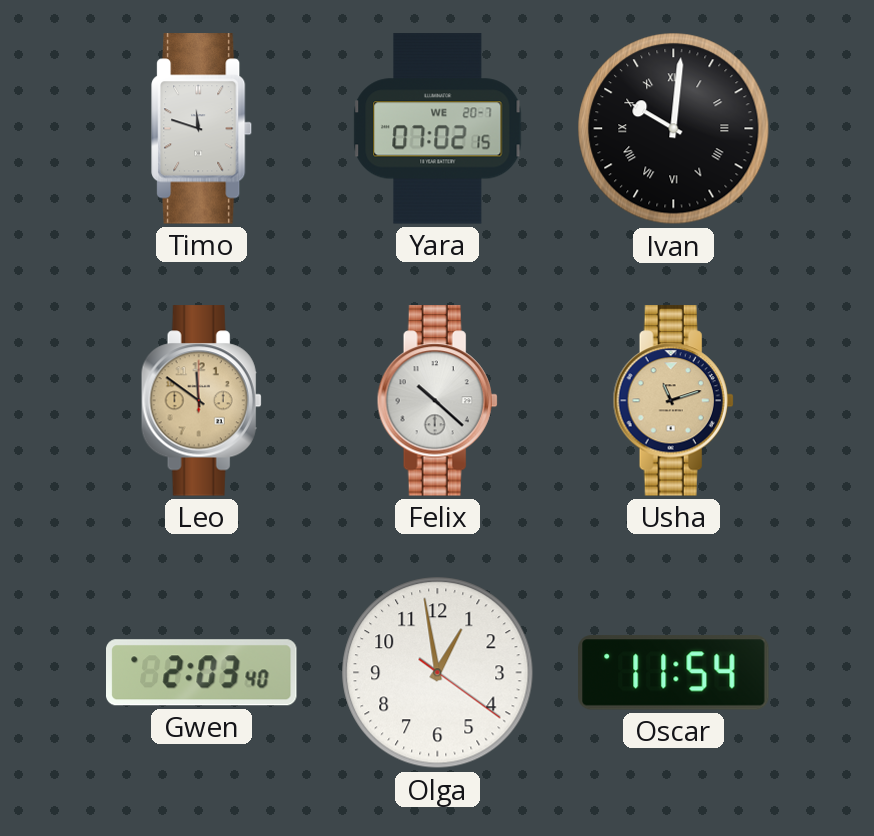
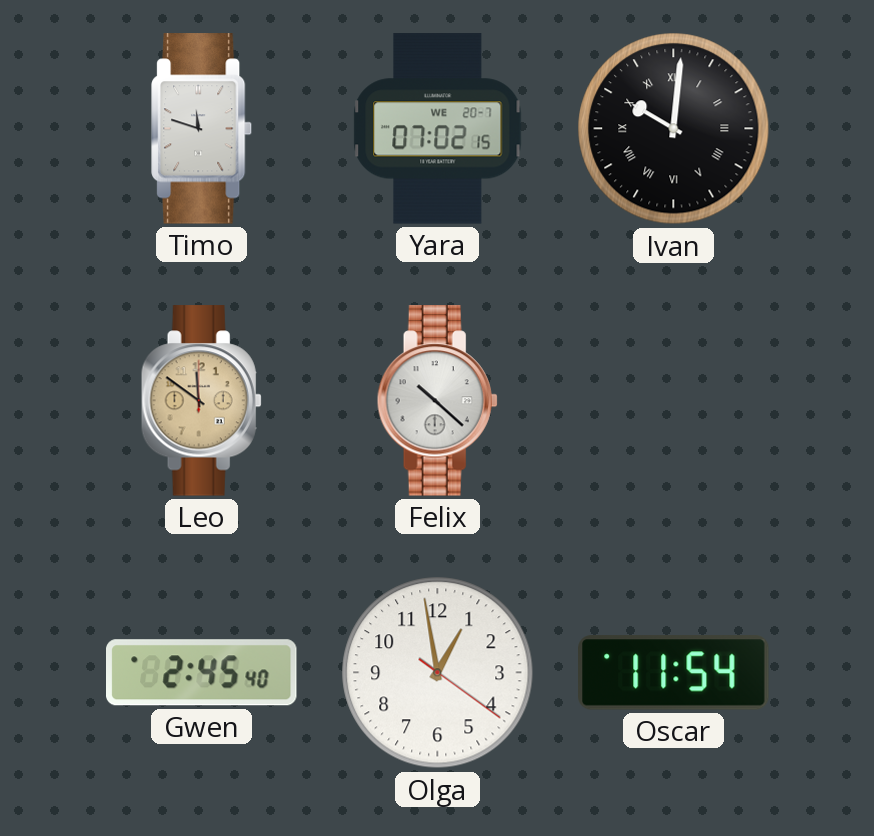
Usha: 11:12 -> none (673, 401)
Gwen: 2:03 -> 2:45 (202, 673)
